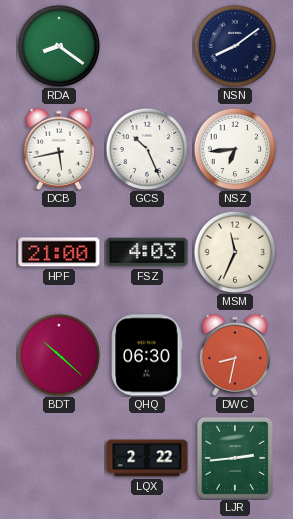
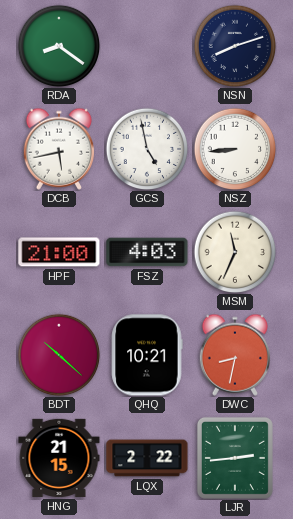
NSN: 8:09 -> 8:12 (235, 46)
GCS: 10:26 -> 4:58 (147, 149)
NSZ: 6:44 -> 8:44 (235, 149)
QHQ: 06:30 -> 10:21 (147, 355)
HNG: none -> 21:15 (59, 458)
